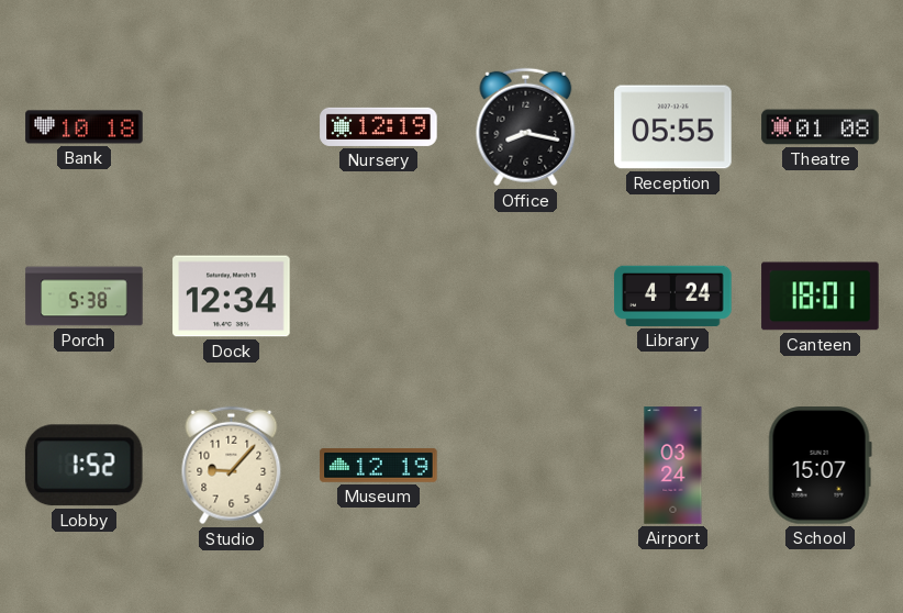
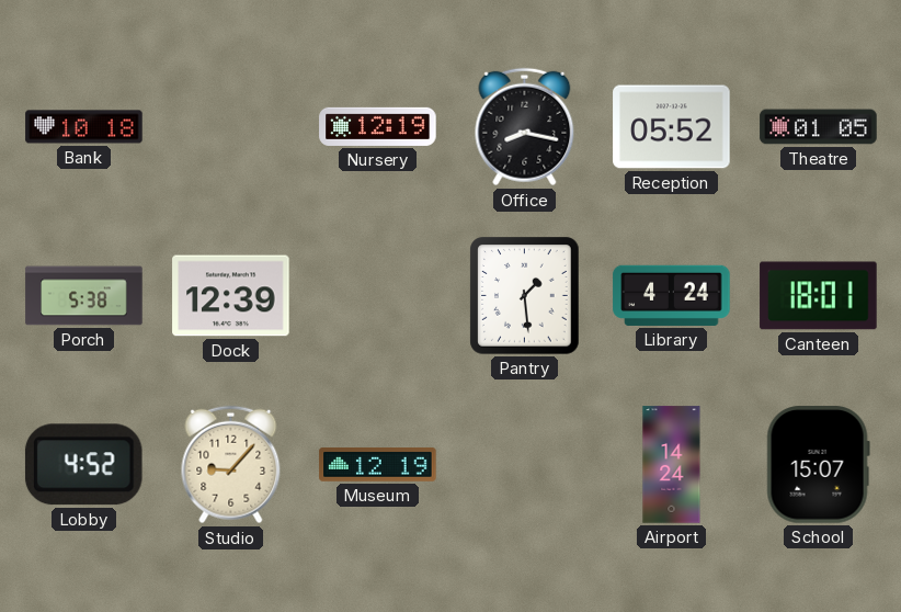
Reception: 05:55 -> 05:52 (672, 127)
Theatre: 01:08 -> 01:05 (819, 127)
Dock: 12:34 -> 12:39 (231, 296)
Pantry: none -> 1:29 (525, 296)
Lobby: 1:52 -> 4:52 (83, 465)
Airport: 03:24 -> 14:24 (672, 465)
